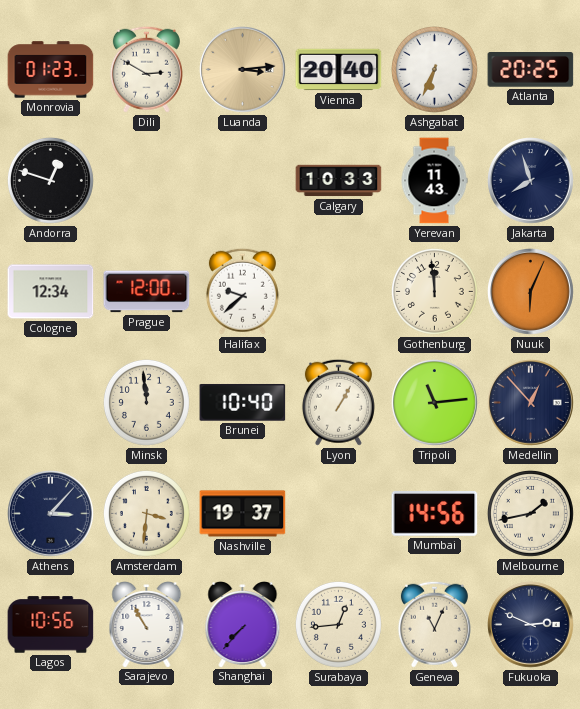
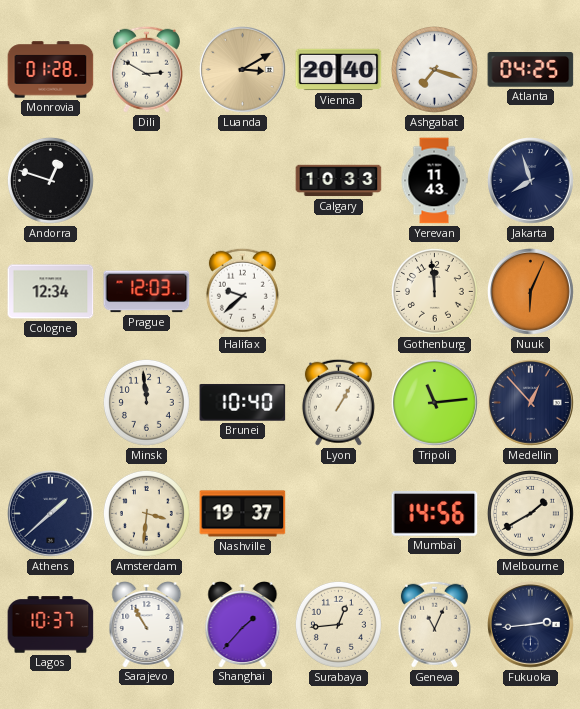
Monrovia: 01:23 -> 01:28 (51, 70)
Luanda: 3:14 -> 3:10 (243, 70)
Ashgabat: 6:34 -> 7:18 (434, 69)
Atlanta: 20:25 -> 04:25 (531, 70)
Prague: 12:00 -> 12:03 (147, 292)
Athens: 3:07 -> 1:38 (51, 514)
Melbourne: 1:43 -> 1:40 (530, 513)
Lagos: 10:56 -> 10:37 (51, 625)
Shanghai: 7:37 -> 1:37 (243, 624)
Fukuoka: 2:49 -> 2:44 (531, 625)
